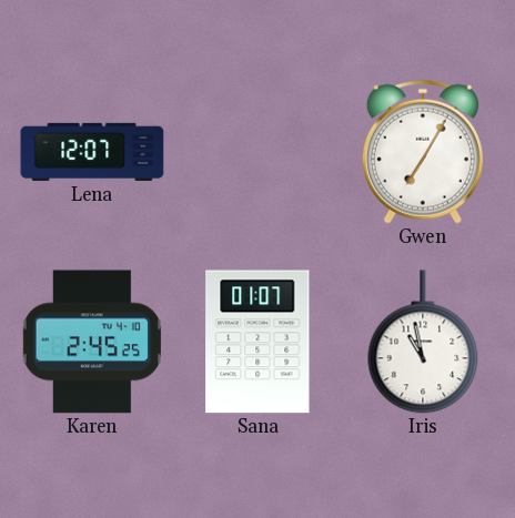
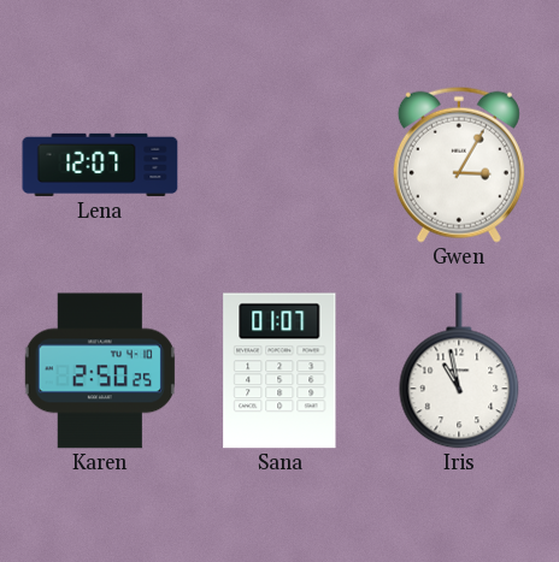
Gwen: 7:05 -> 3:05 (459, 165)
Karen: 2:45 -> 2:50 (100, 371)
